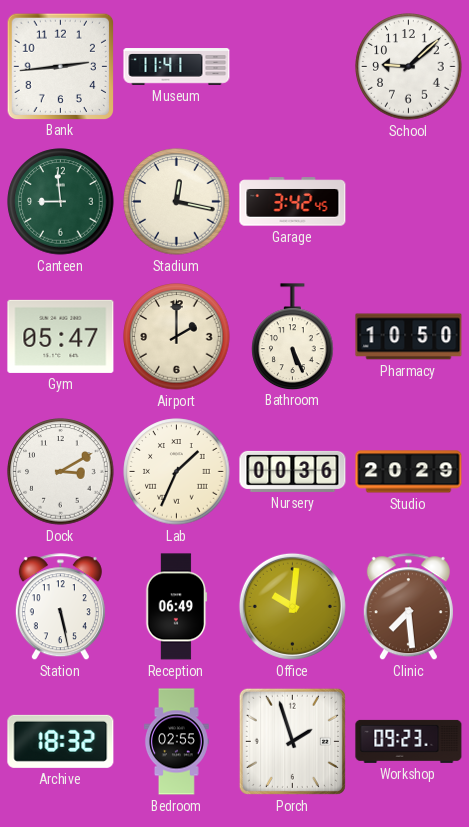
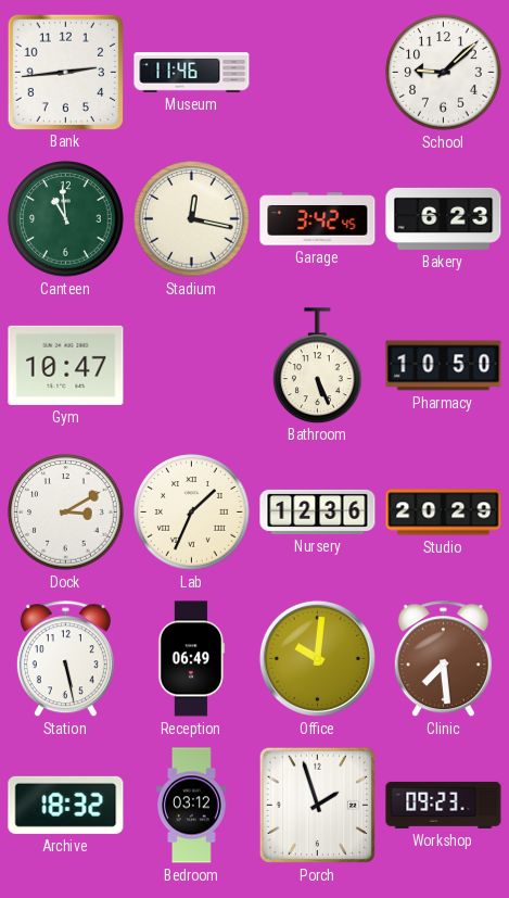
Museum: 11:41 -> 11:46 (192, 73)
Canteen: 8:59 -> 10:59 (66, 219)
Bakery: none -> 6:23 (444, 218)
Gym: 05:47 -> 10:47 (66, 365)
Airport: 2:00 -> none (177, 337)
Nursery: 00:36 -> 12:36 (318, 511)
Bedroom: 02:55 -> 03:12 (191, 806)
